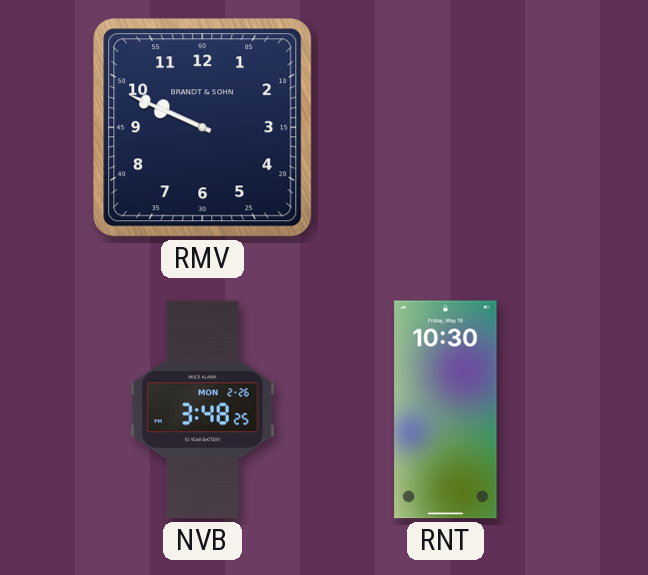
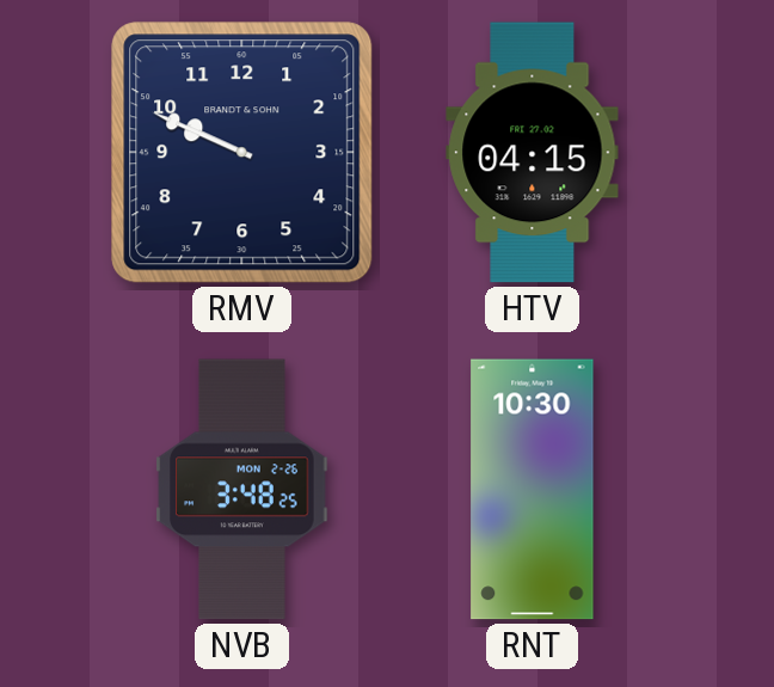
HTV: none -> 04:15 (533, 153)
